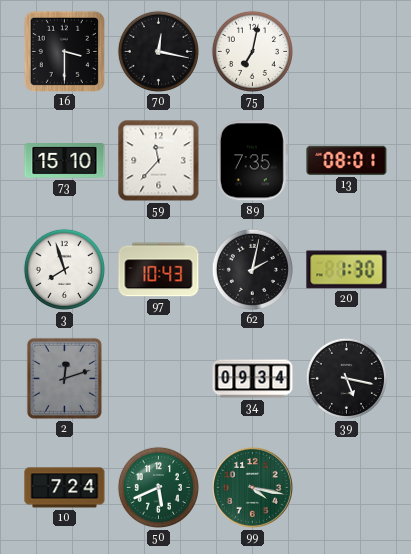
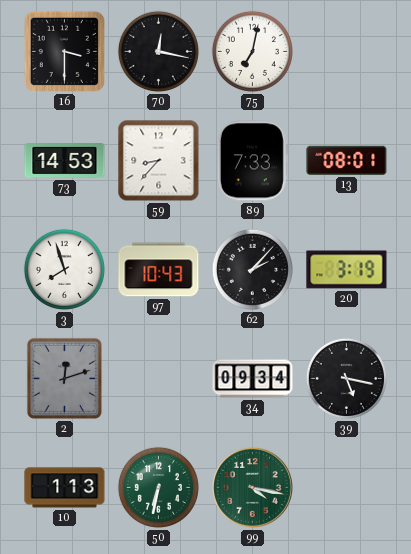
73: 15:10 -> 14:53 (65, 161)
59: 11:37 -> 8:37 (159, 161)
89: 7:35 -> 7:33 (252, 161)
62: 2:02 -> 2:07 (252, 269)
20: 1:30 -> 3:19 (347, 270)
10: 7:24 -> 1:13 (65, 488)
50: 5:41 -> 6:32 (158, 487)
